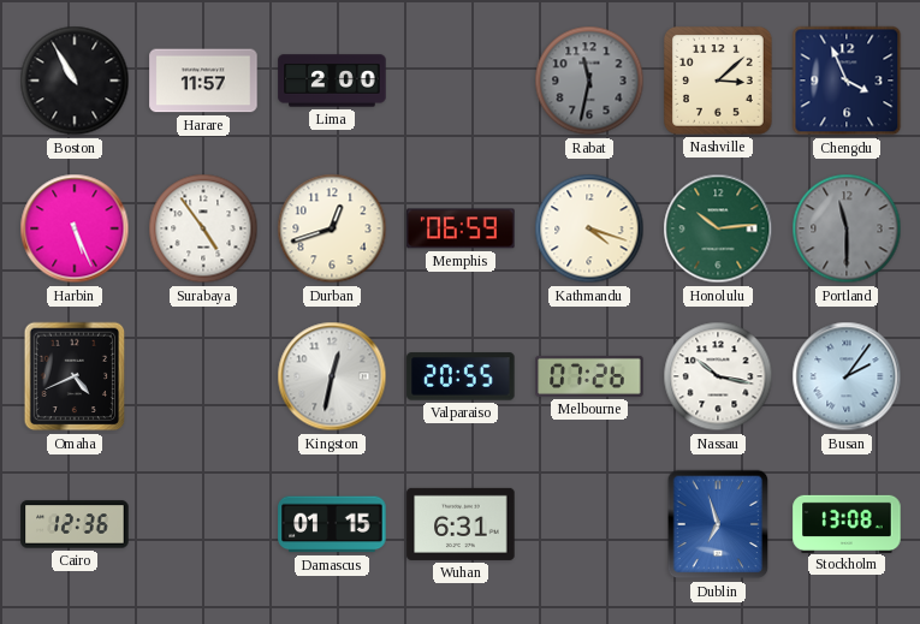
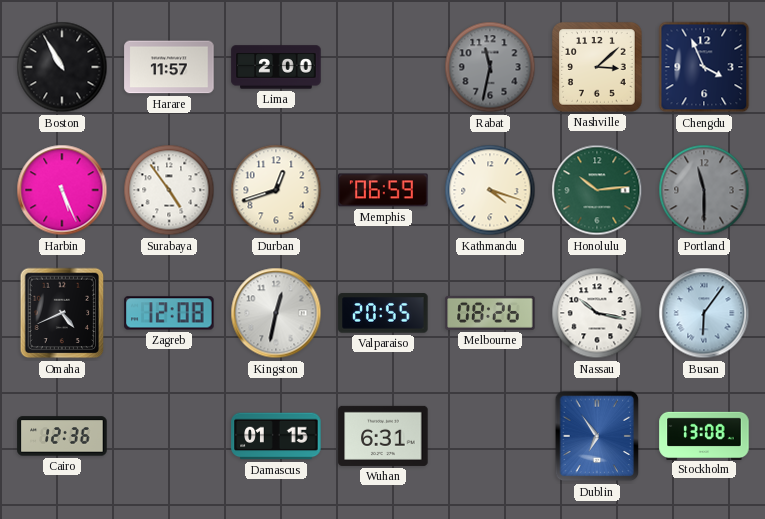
Zagreb: none -> 12:08 (169, 313)
Melbourne: 07:26 -> 08:26 (490, 313)
Busan: 2:06 -> 6:06 (704, 313)
Dublin: 6:57 -> 6:54 (597, 436)
